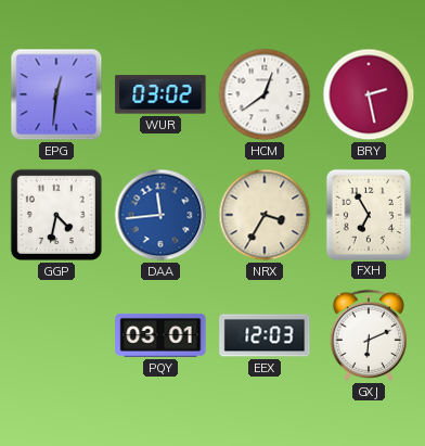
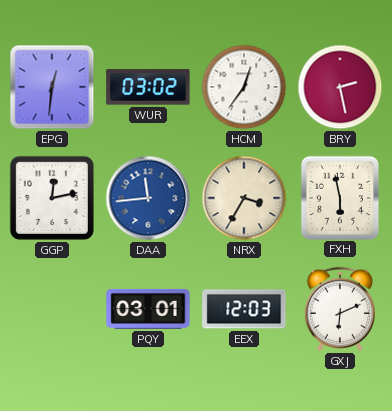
HCM: 12:39 -> 12:36 (244, 87)
GGP: 4:32 -> 12:13 (52, 198)
FXH: 6:55 -> 5:58 (339, 197)
